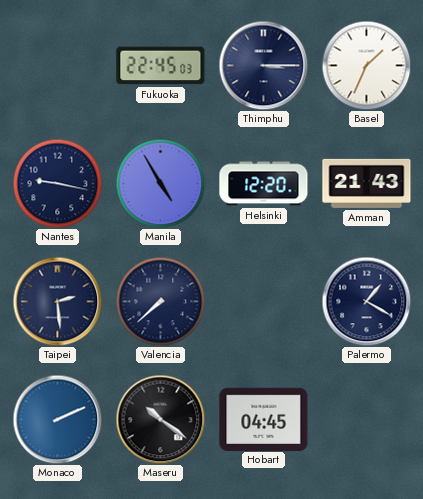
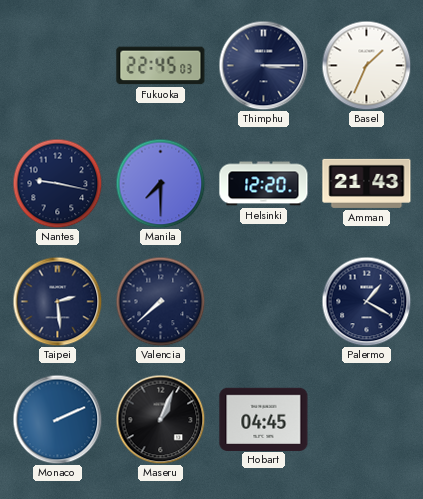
Manila: 4:55 -> 7:30 (160, 183)
Maseru: 10:21 -> 1:04 (160, 419)
